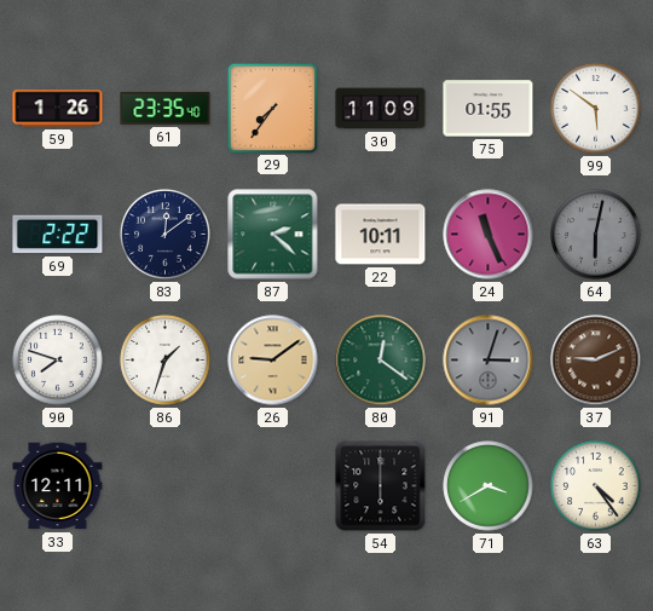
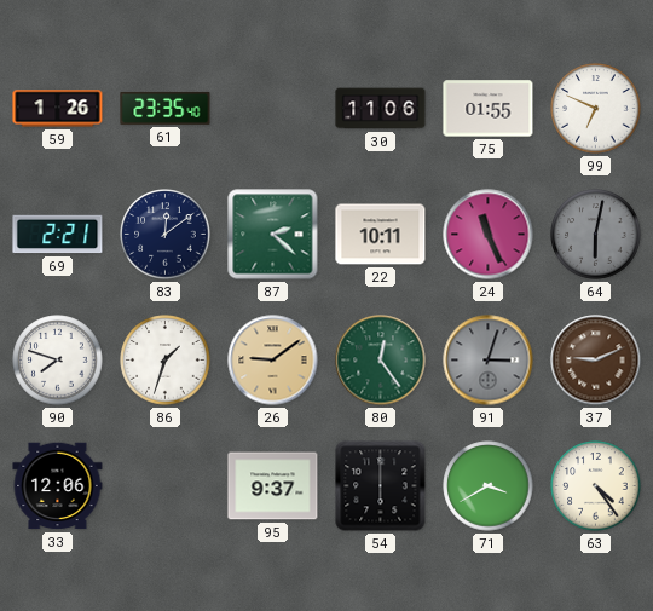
29: 7:36 -> none (272, 108)
30: 11:09 -> 11:06 (381, 109)
99: 5:51 -> 6:49 (596, 109)
69: 2:22 -> 2:21 (58, 235)
80: 12:21 -> 12:24 (381, 361)
33: 12:11 -> 12:06 (58, 486)
95: none -> 9:37 (273, 486)
